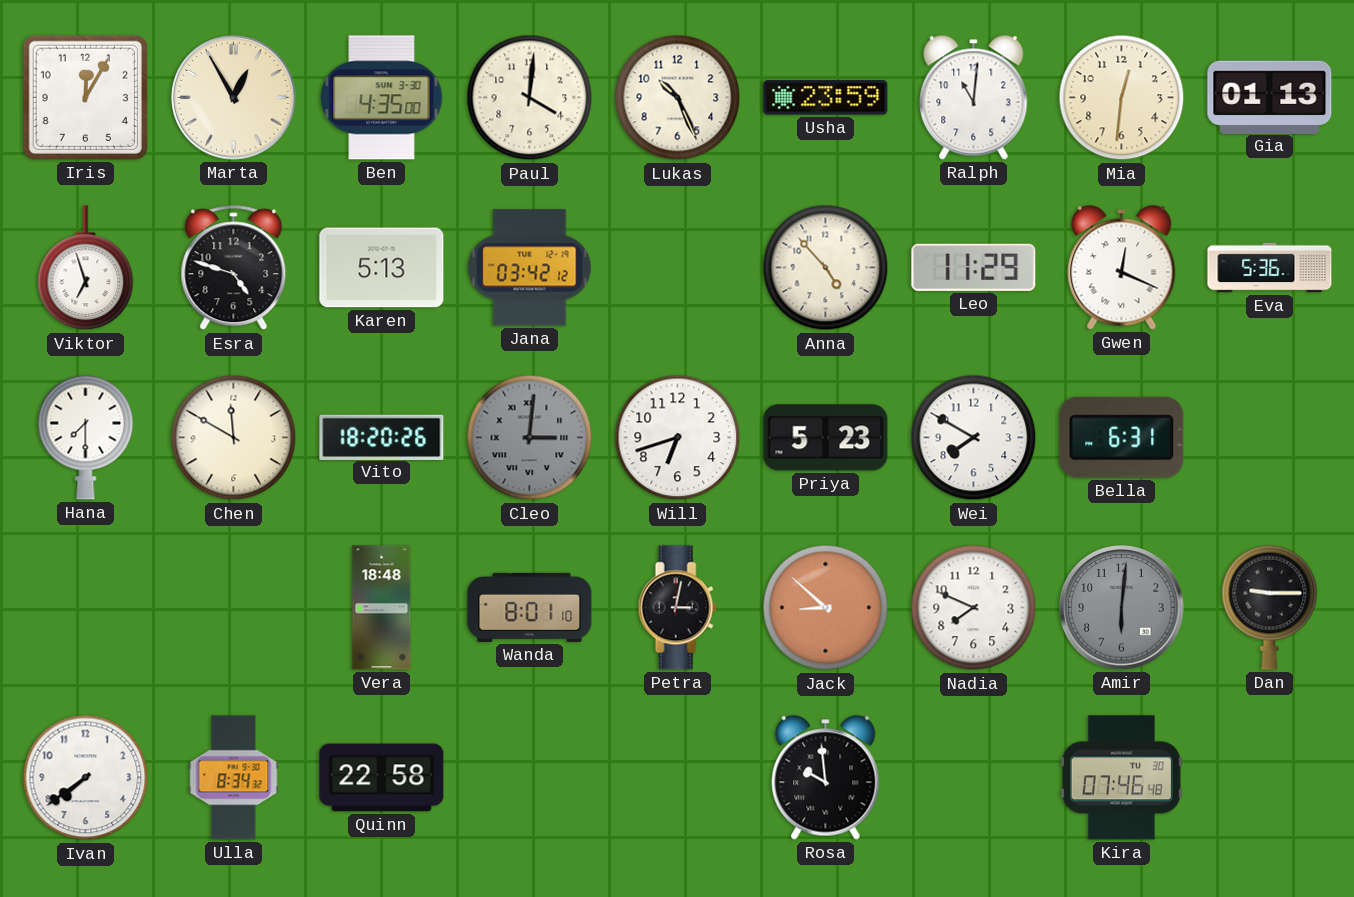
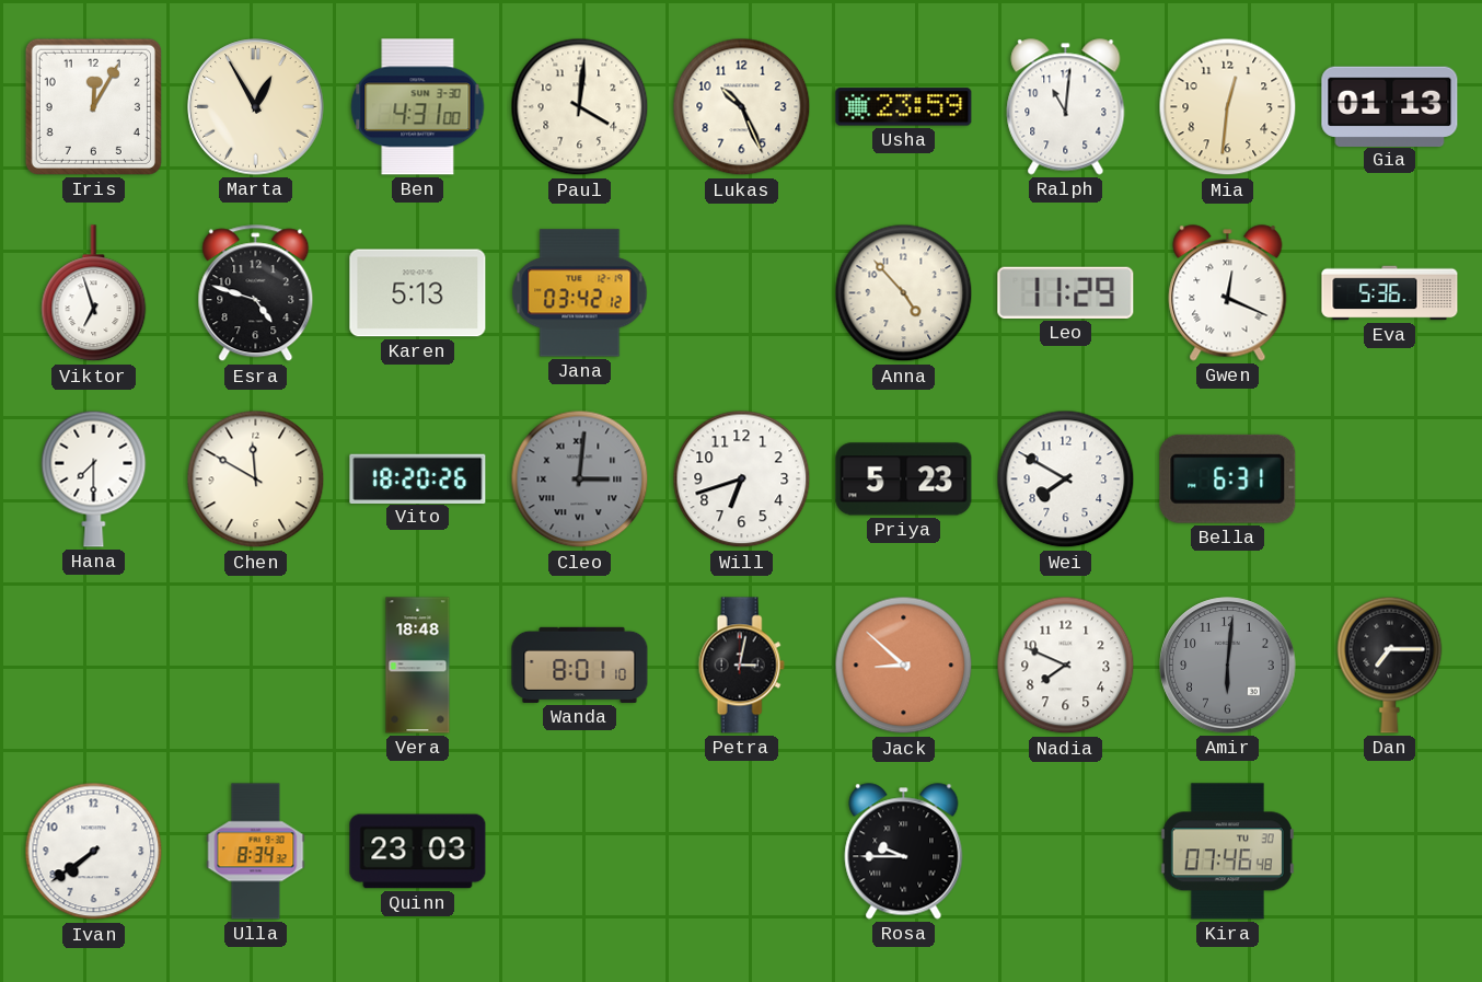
Ben: 4:35 -> 4:31 (418, 107)
Dan: 9:15 -> 7:15 (1390, 665)
Quinn: 22:58 -> 23:03 (418, 852)
Rosa: 9:59 -> 9:45 (904, 852)
